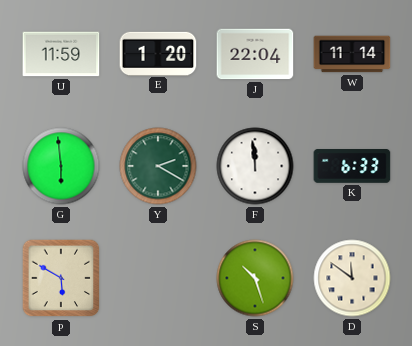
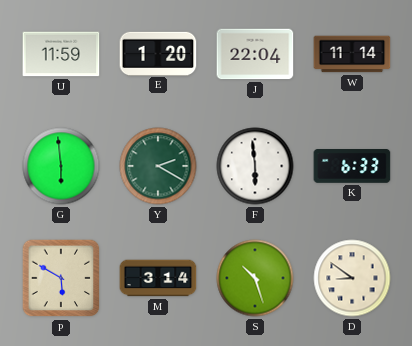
F: 11:59 -> 5:59 (255, 166)
M: none -> 3:14 (158, 278)
D: 11:51 -> 8:51 (352, 278)
